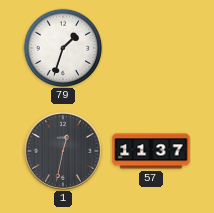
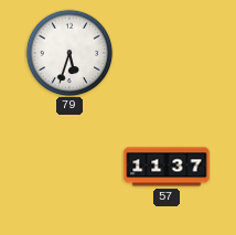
79: 1:33 -> 5:33 (69, 53)
1: 12:32 -> none (63, 151)
